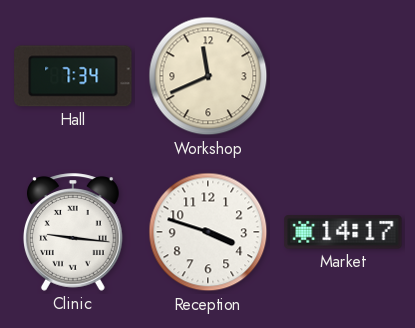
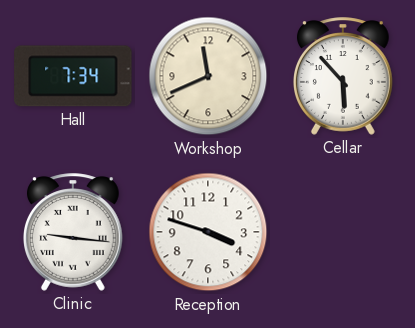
Cellar: none -> 5:53 (344, 76)
Market: 14:17 -> none (343, 232)
